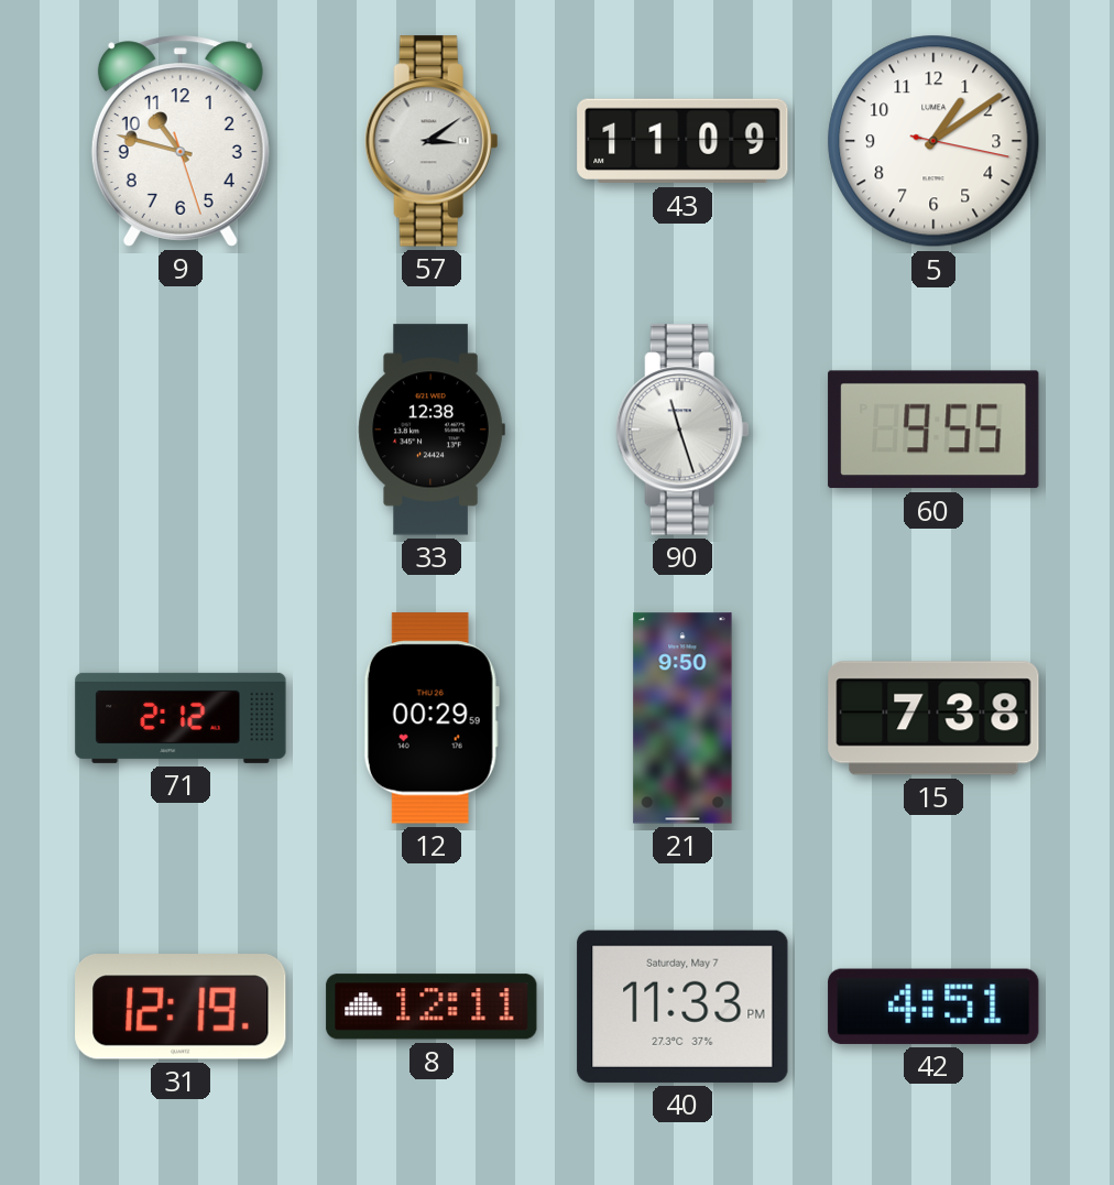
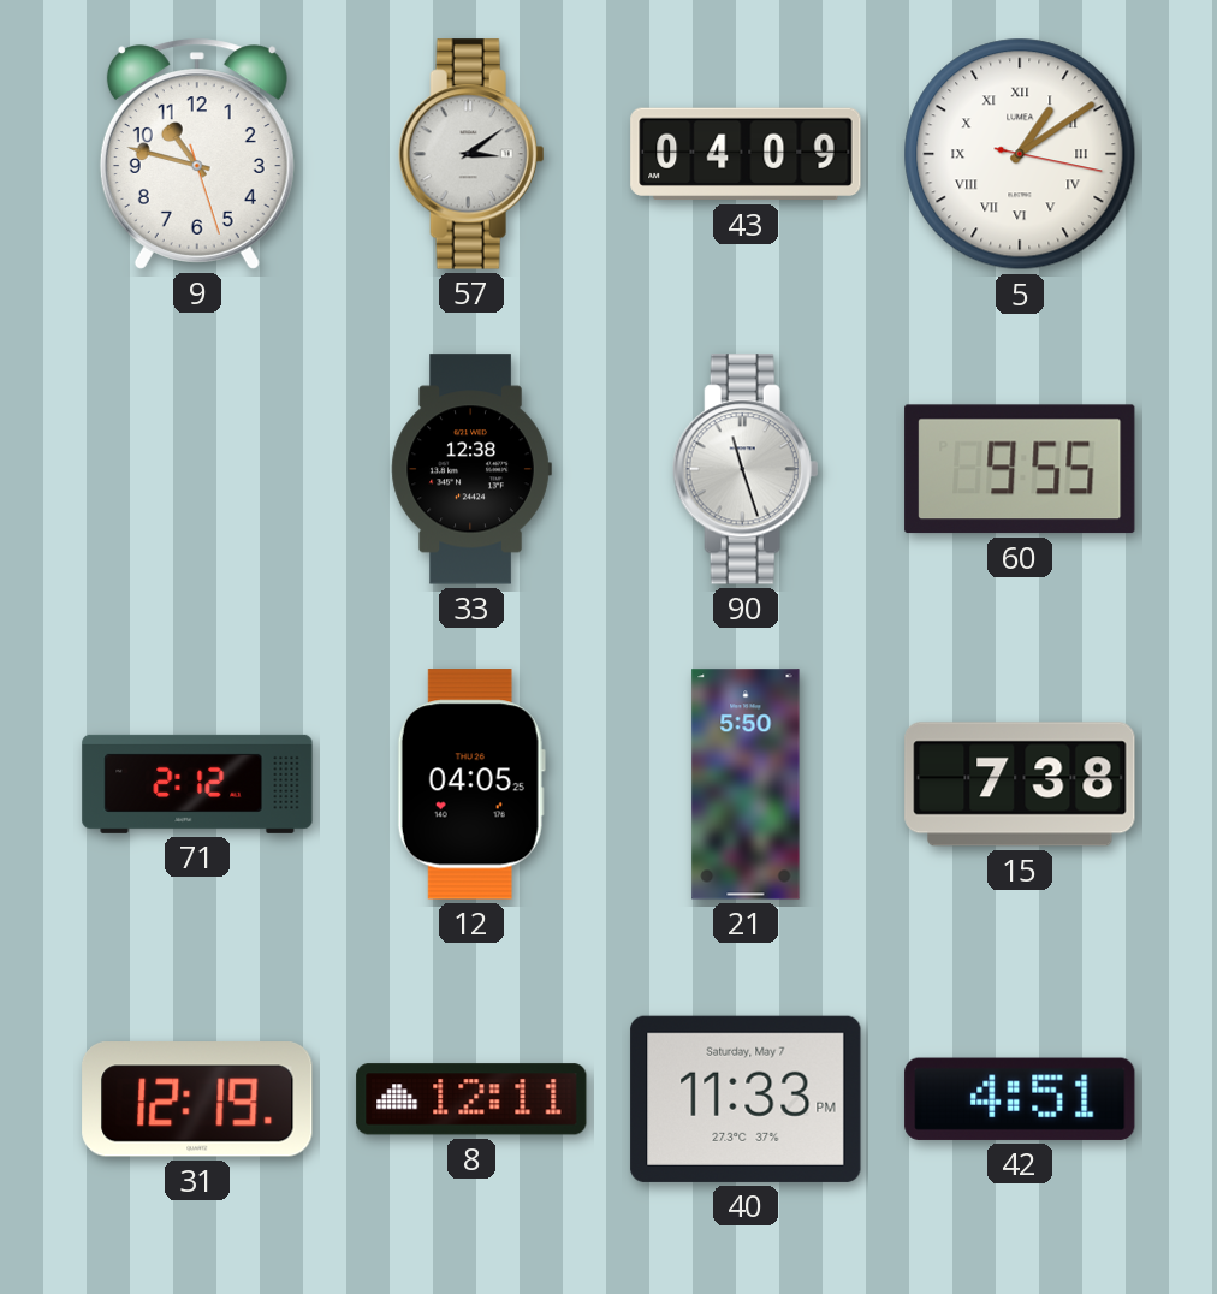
43: 11:09 -> 04:09 (746, 154)
5 numerals: Arabic -> Roman (1020, 154)
12: 00:29 -> 04:05 (471, 784)
21: 9:50 -> 5:50 (746, 784)
